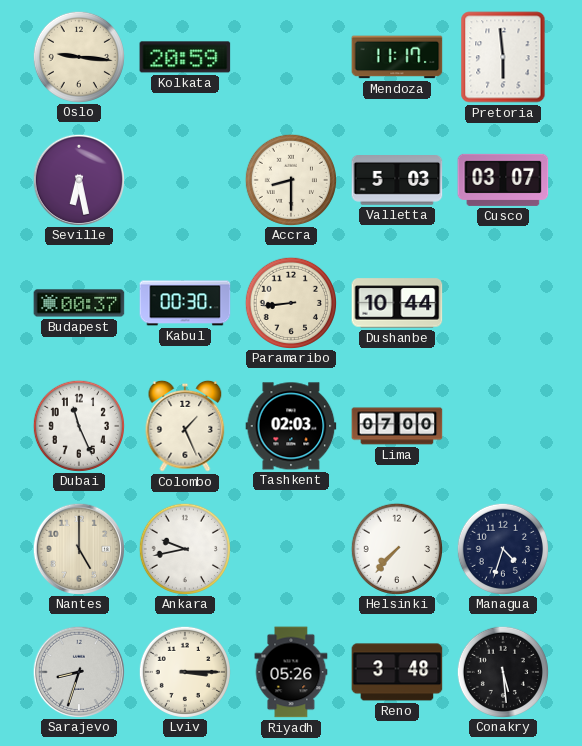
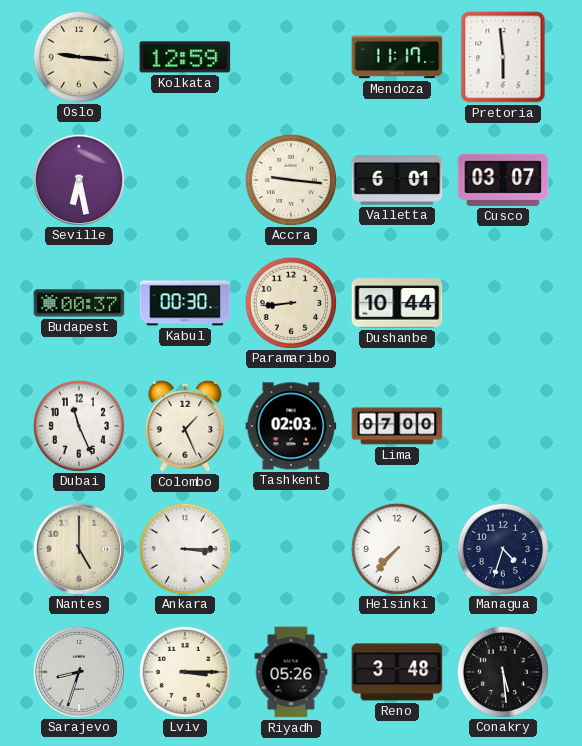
Kolkata: 20:59 -> 12:59 (185, 57)
Accra: 8:30 -> 9:16 (290, 179)
Valletta: 5:03 -> 6:01 (397, 181)
Ankara: 9:43 -> 3:15 (184, 548)
